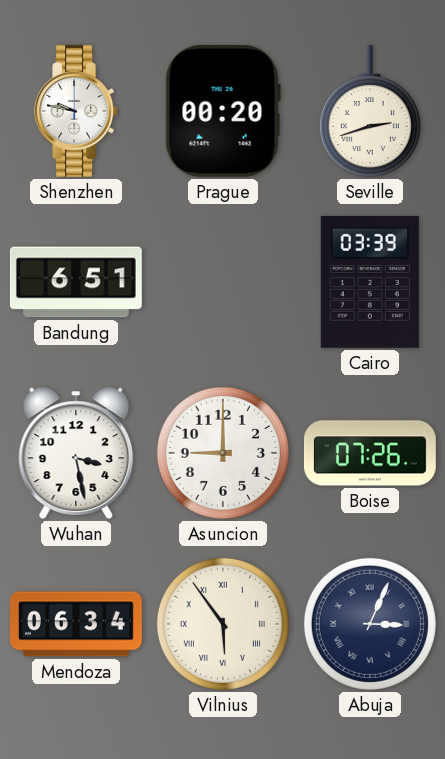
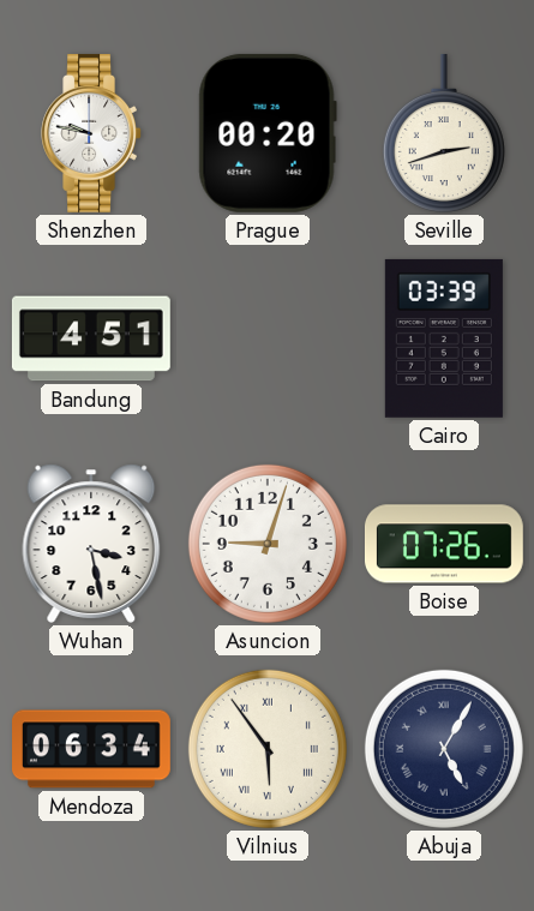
Bandung: 6:51 -> 4:51 (91, 338)
Asuncion: 9:00 -> 9:03 (268, 544)
Abuja: 3:04 -> 5:05 (444, 749)
